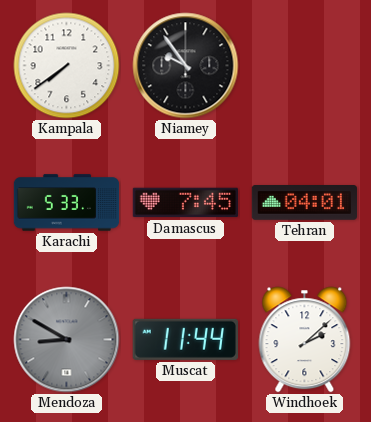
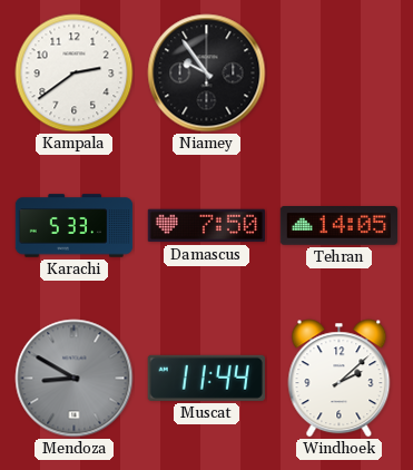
Kampala: 7:39 -> 2:39 (75, 74)
Damascus: 7:45 -> 7:50 (207, 226)
Tehran: 04:01 -> 14:05 (340, 226)
